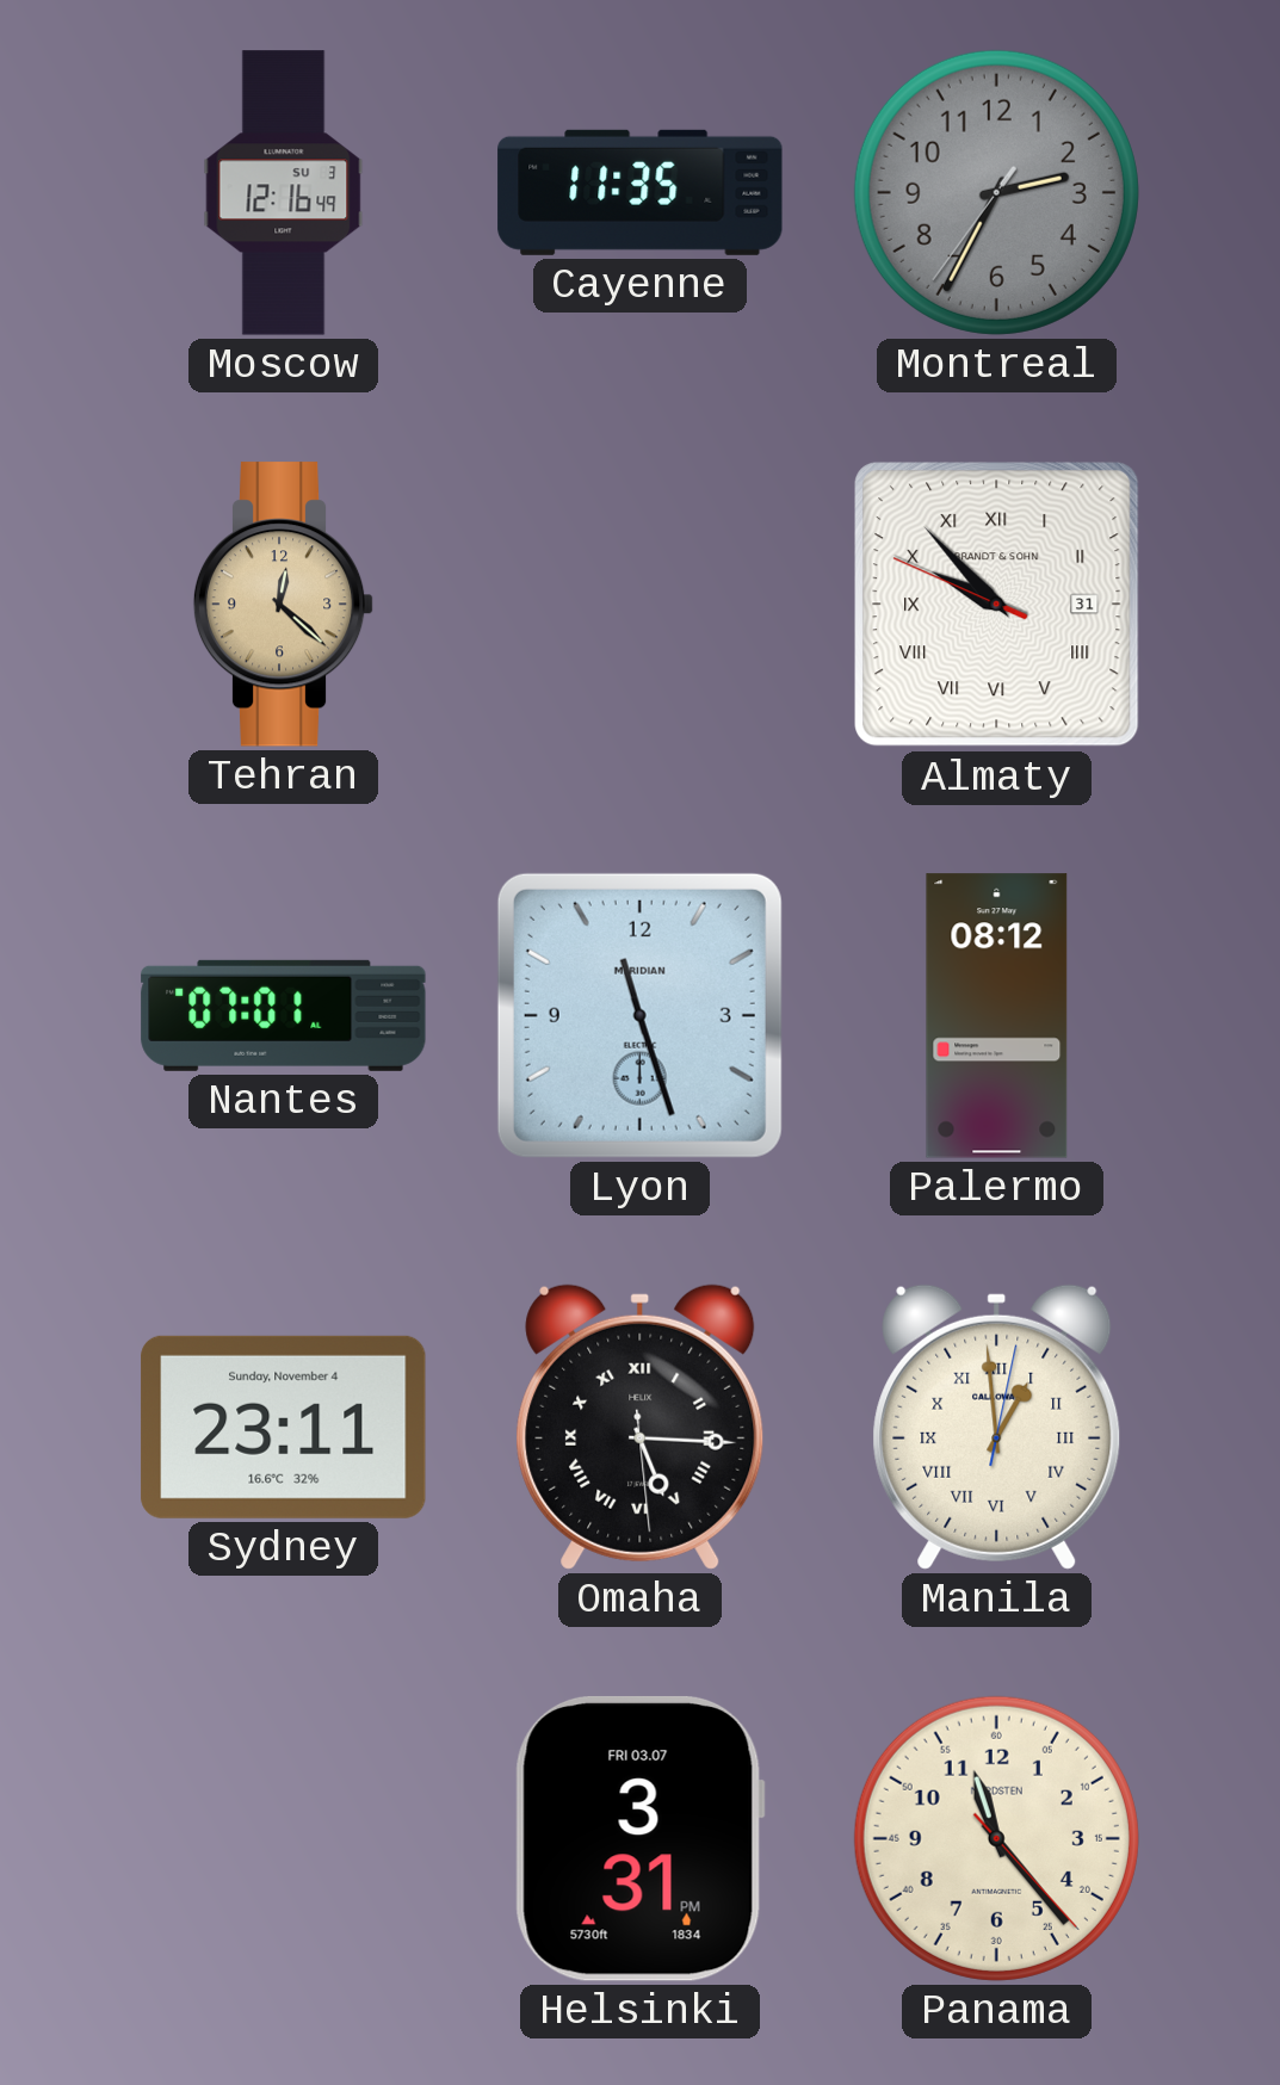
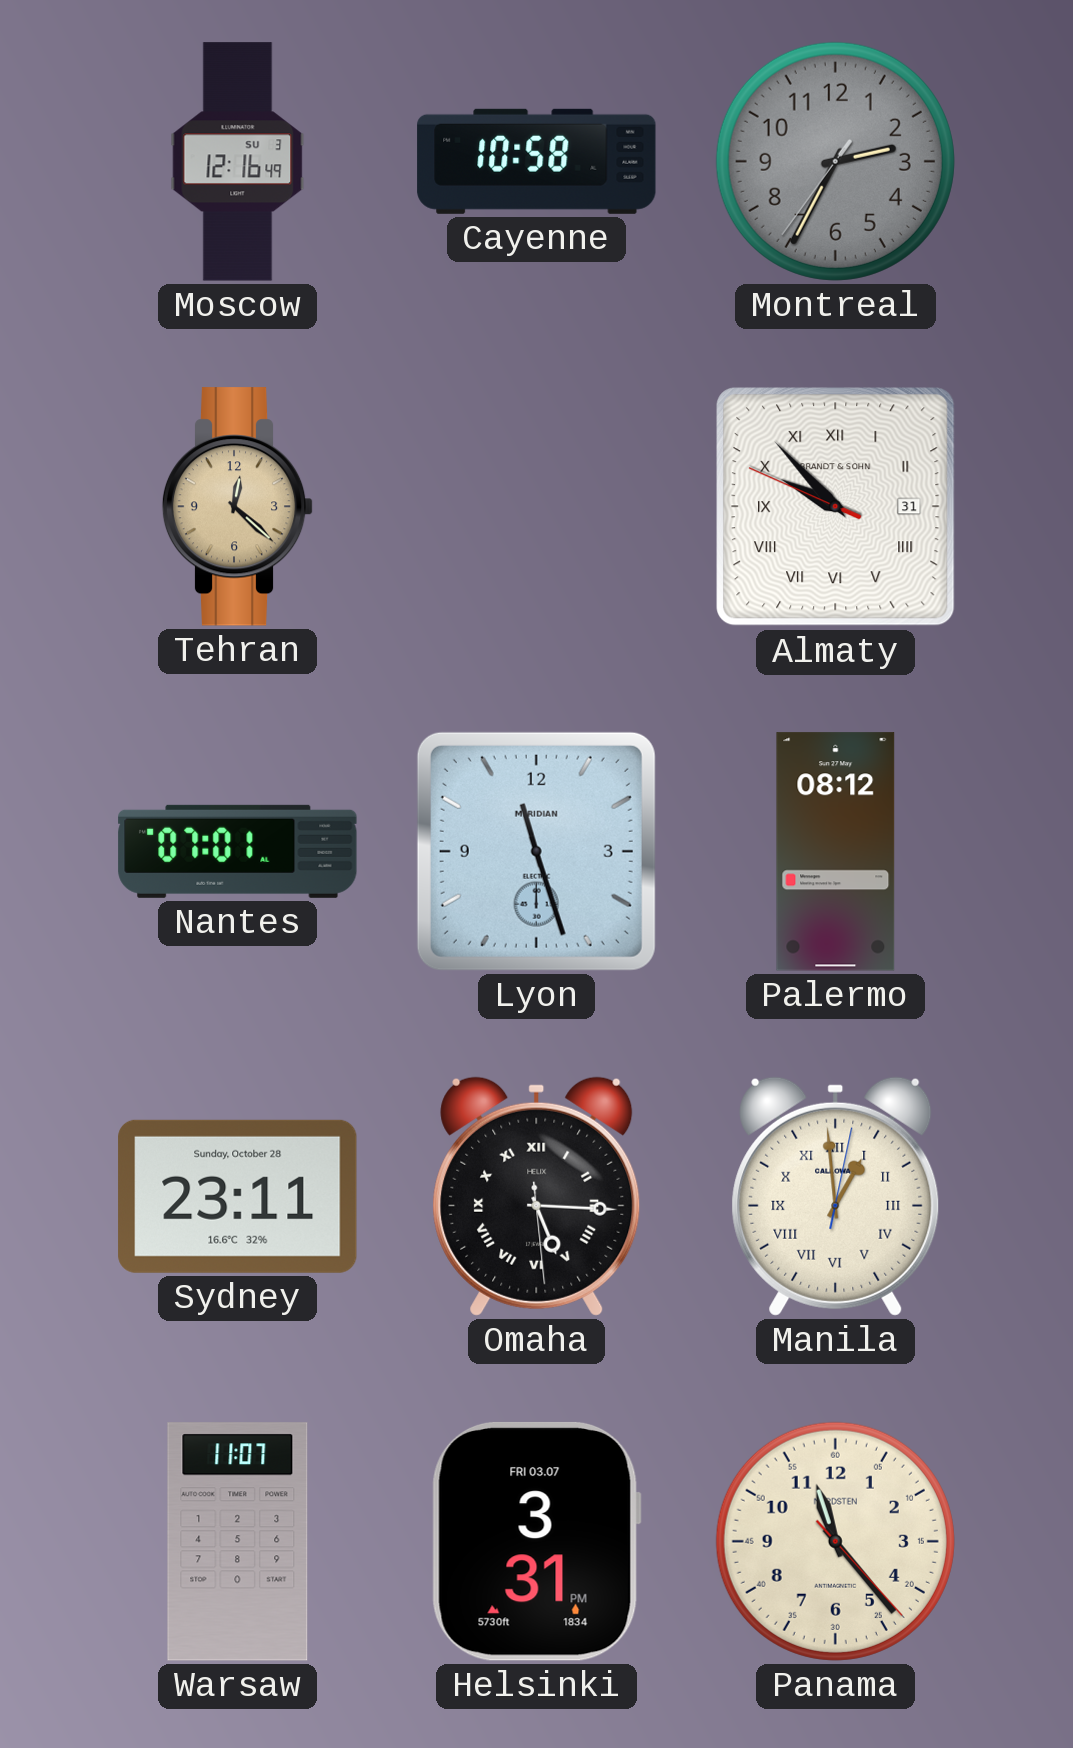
Cayenne: 11:35 -> 10:58 (537, 161)
Sydney date: Sunday, November 4 -> Sunday, October 28 (238, 1196)
Warsaw: none -> 11:07 (238, 1542)
